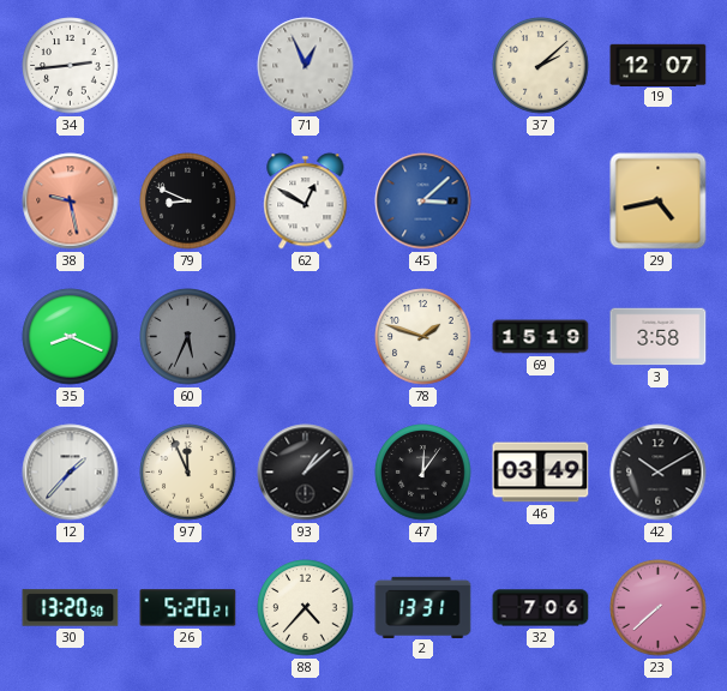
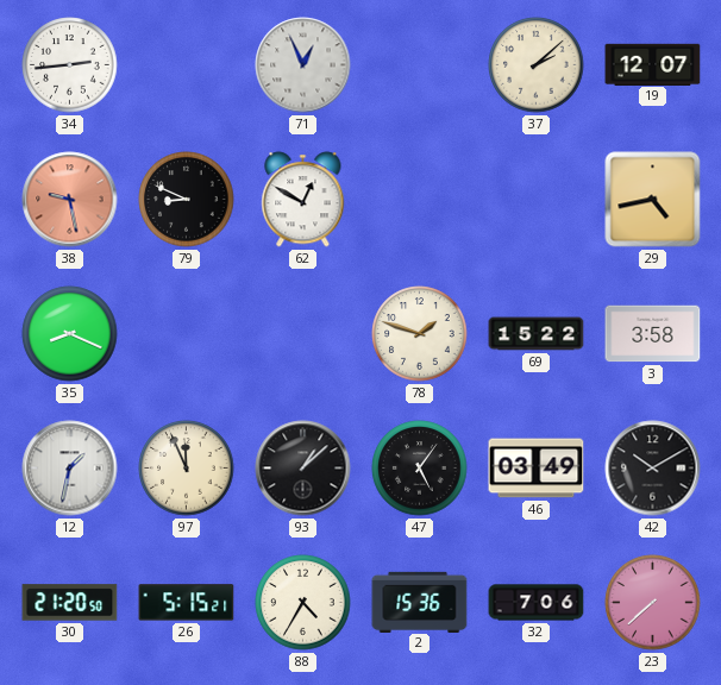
45: 3:08 -> none (423, 202)
60: 5:34 -> none (188, 337)
69: 15:19 -> 15:22 (537, 334)
12: 1:37 -> 1:32 (70, 469)
47: 12:06 -> 5:06 (420, 469)
30: 13:20 -> 21:20 (70, 603)
26: 5:20 -> 5:15 (187, 603)
88: 4:37 -> 4:35 (303, 603)
2: 13:31 -> 15:36 (420, 602)
